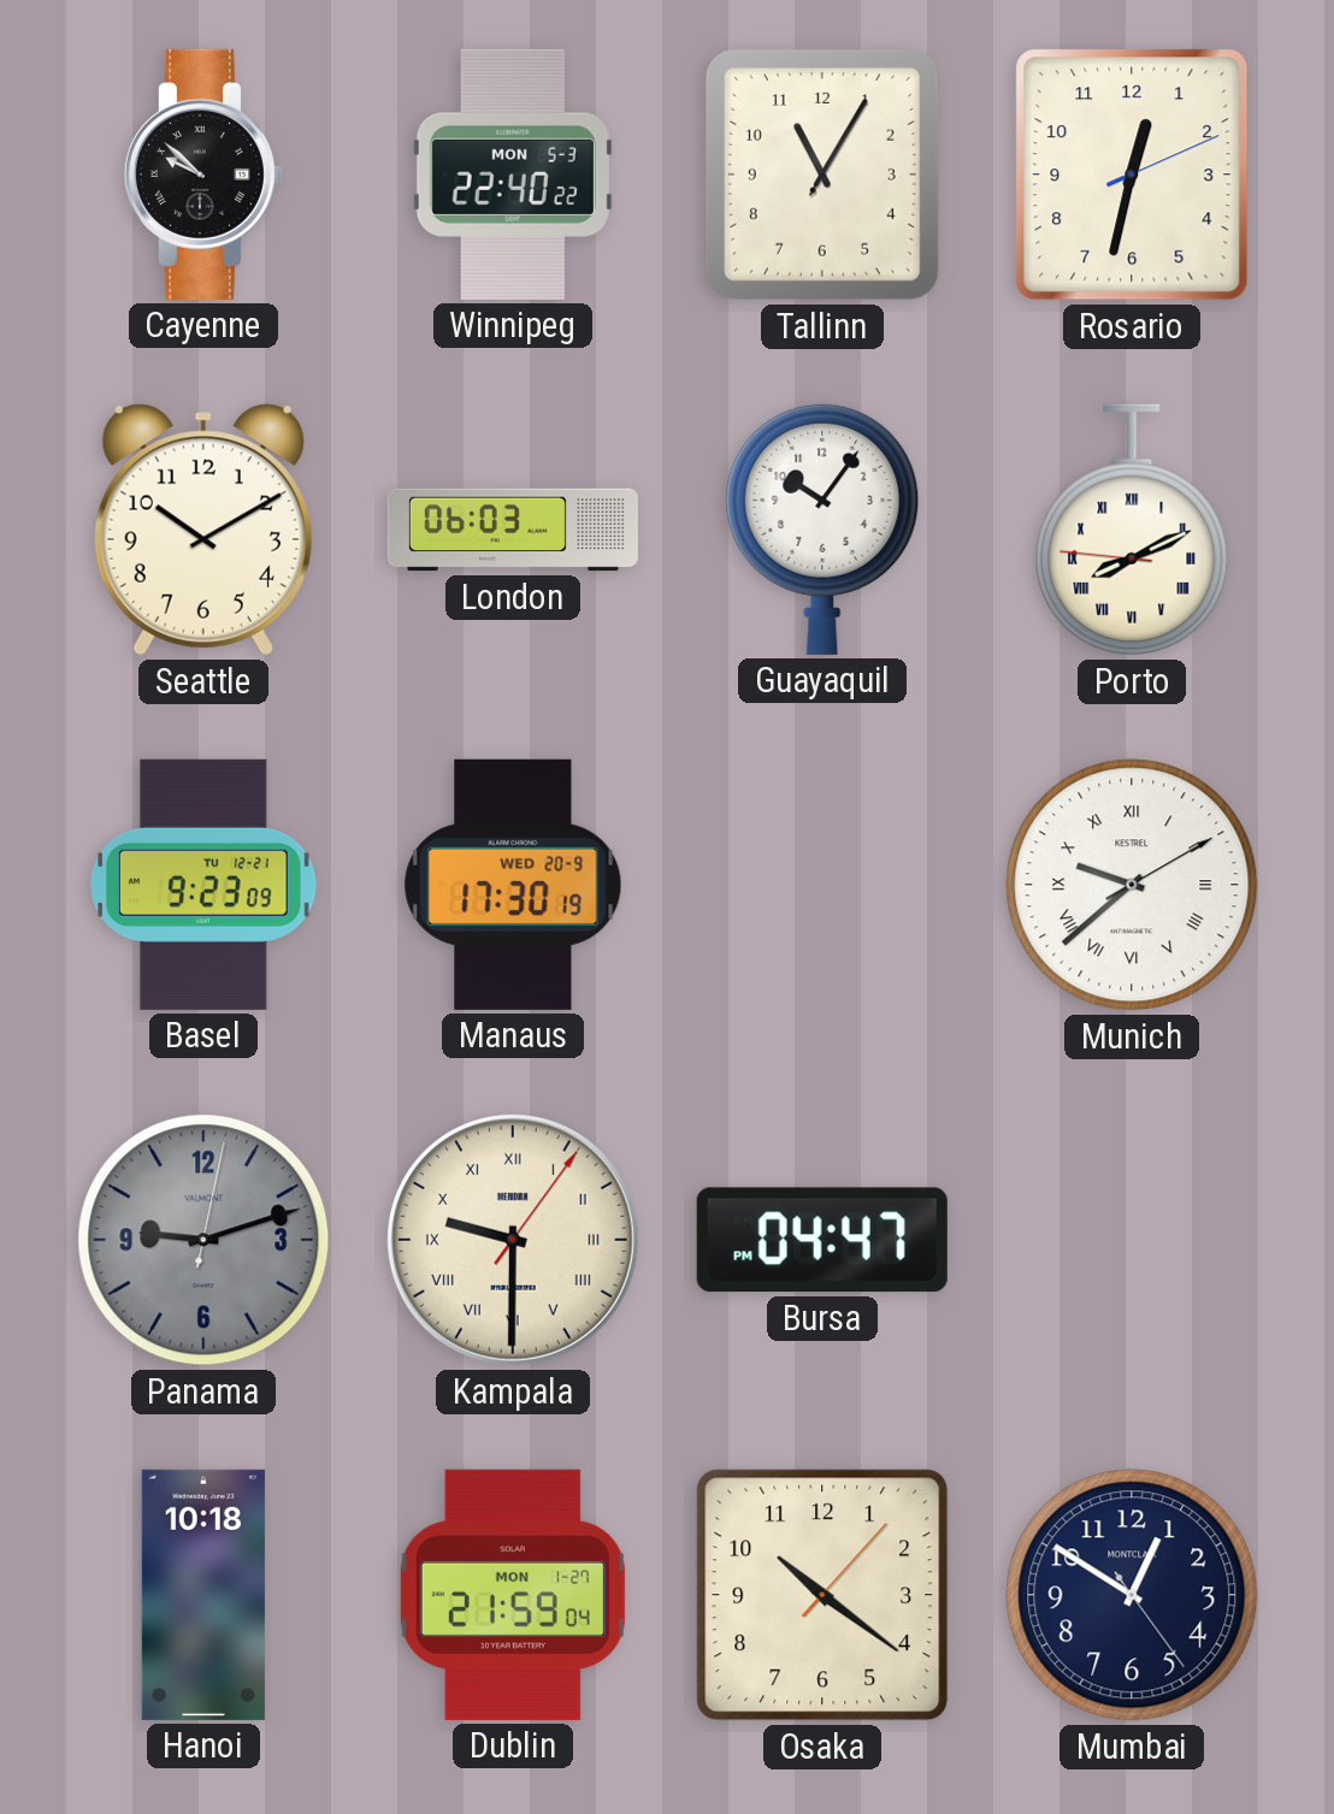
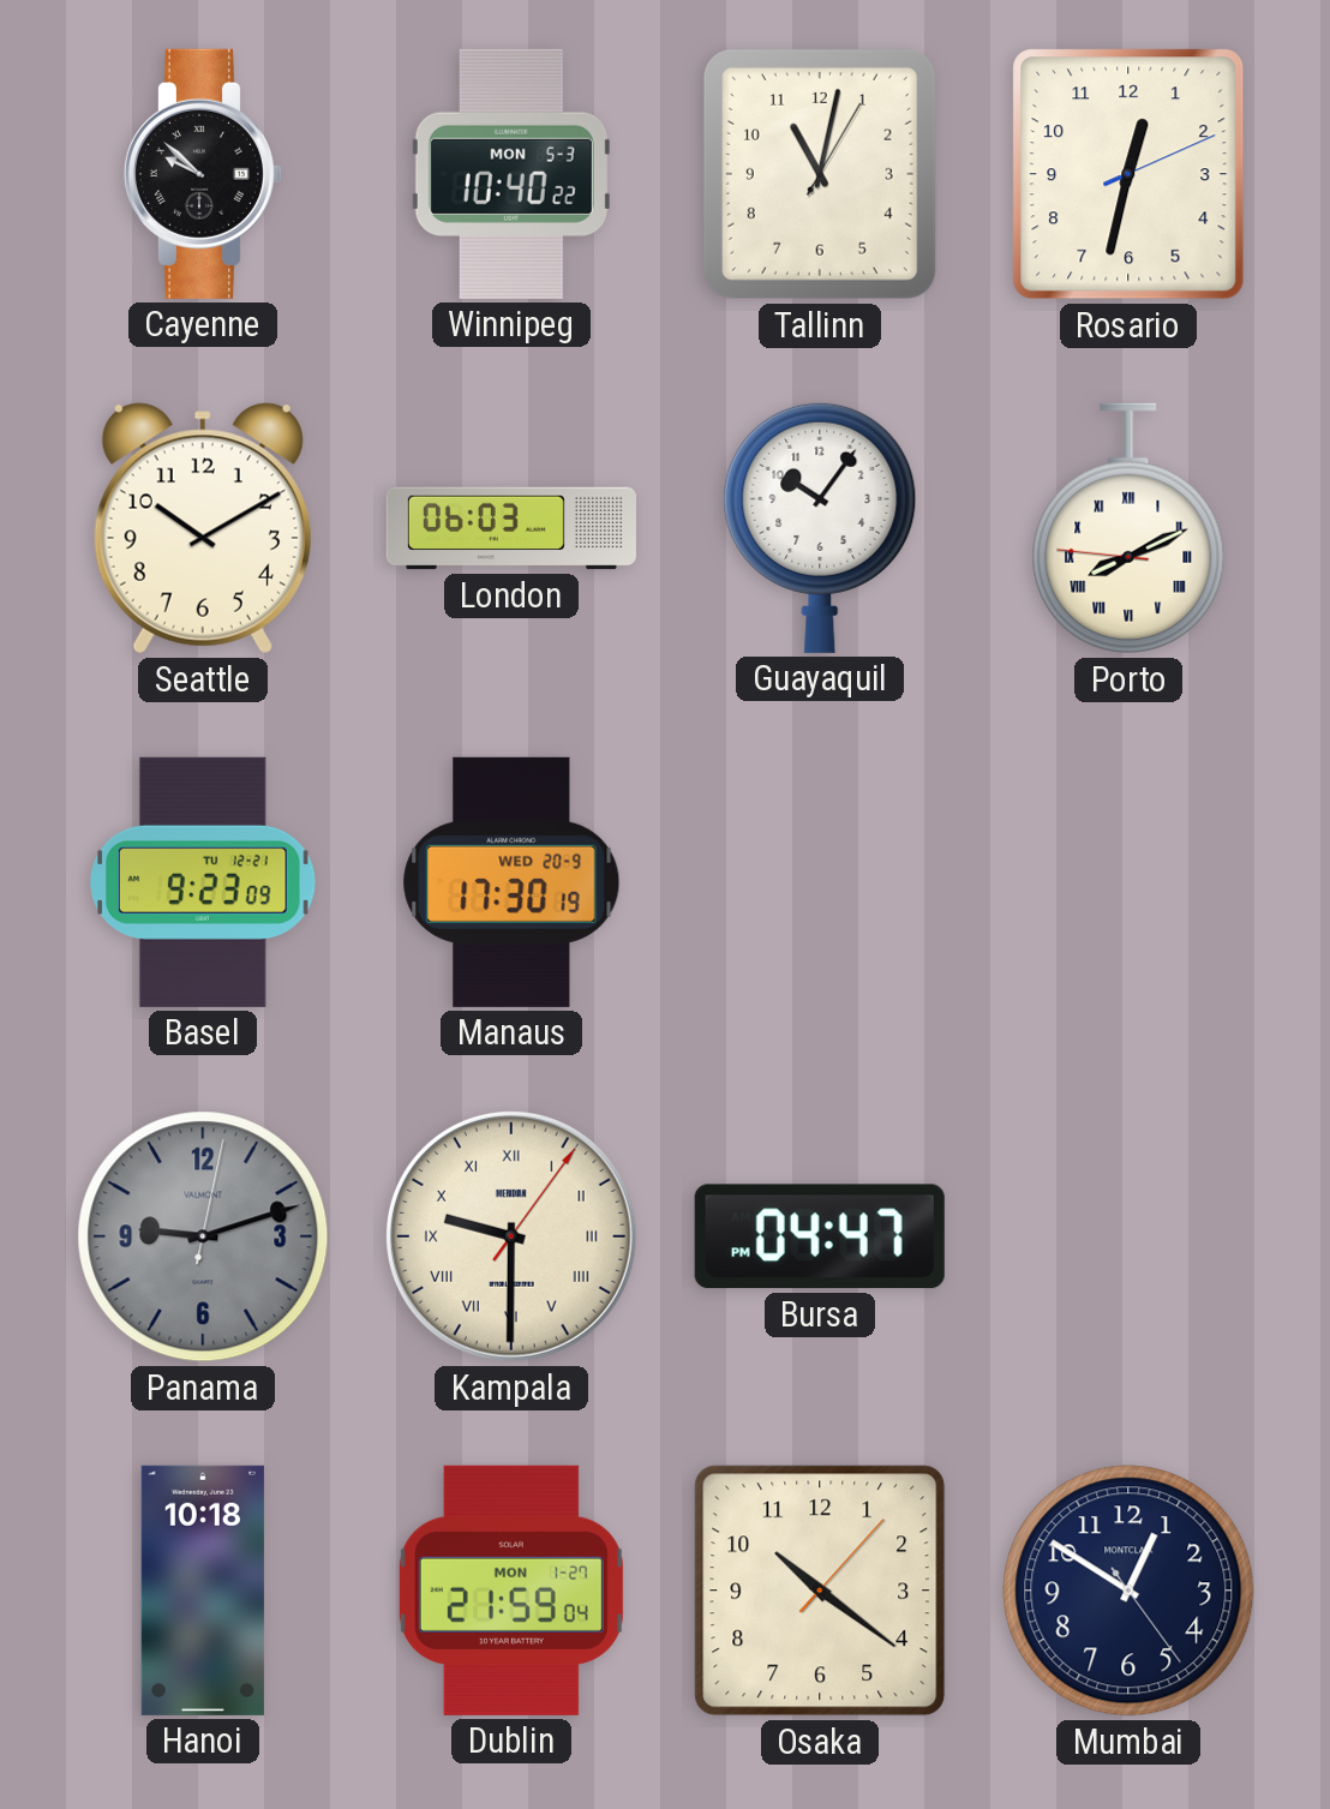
Winnipeg: 22:40 -> 10:40 (511, 174)
Tallinn: 11:05 -> 11:02 (820, 174)
Munich: 9:38 -> none (1132, 885)
